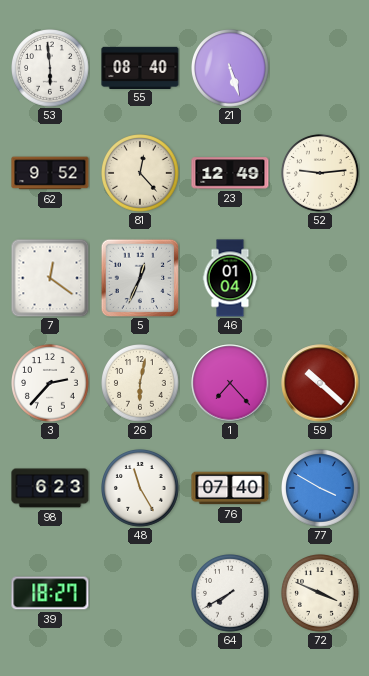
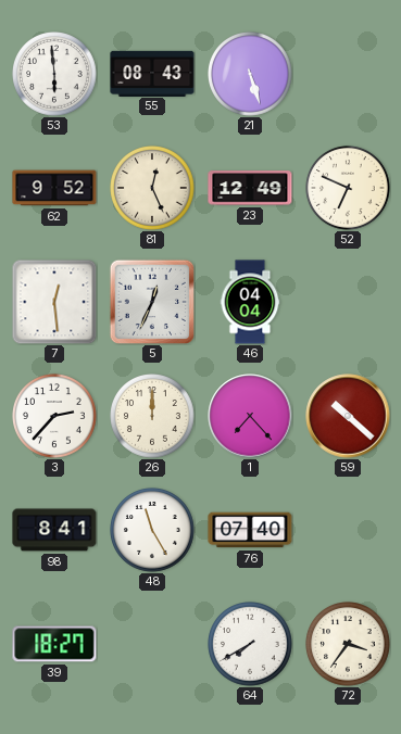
55: 08:40 -> 08:43 (152, 73)
81: 12:23 -> 12:26 (153, 189)
52: 9:14 -> 6:49 (349, 189)
7: 12:21 -> 12:29 (54, 302)
46: 01:04 -> 04:04 (250, 302)
26: 6:02 -> 12:00 (153, 417)
98: 6:23 -> 8:41 (54, 530)
77: 3:50 -> none (321, 489)
72: 3:49 -> 3:36 (349, 645)
